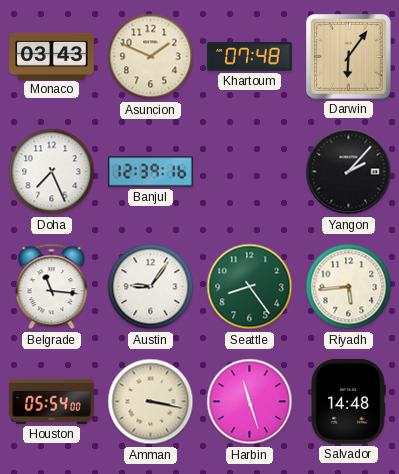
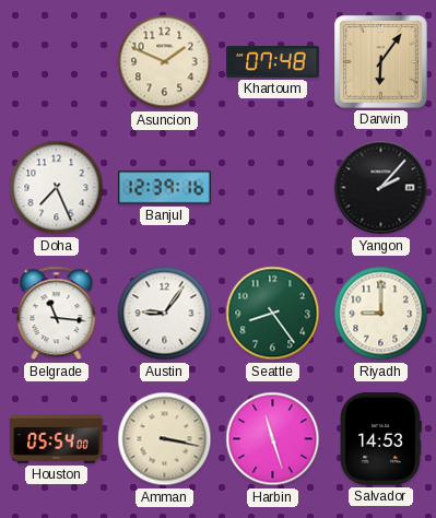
Monaco: 03:43 -> none (52, 56)
Riyadh: 5:44 -> 9:00 (381, 314)
Salvador: 14:48 -> 14:53 (381, 439)
